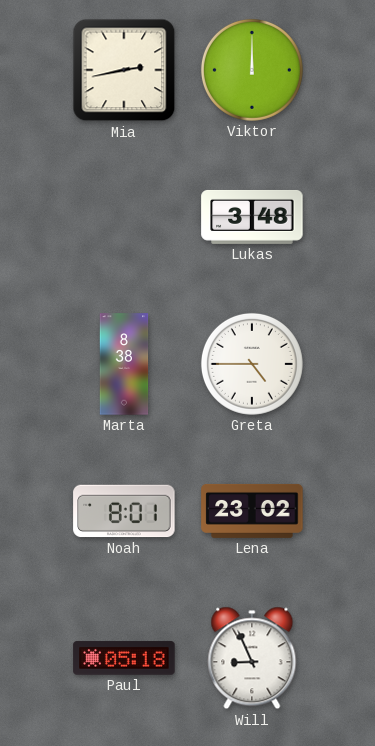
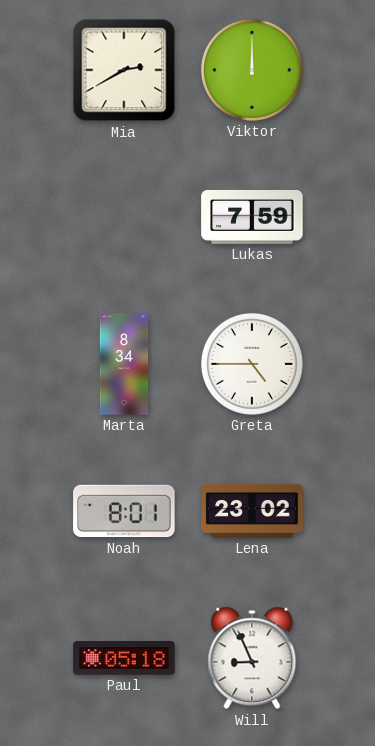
Mia: 2:43 -> 2:40 (124, 70)
Lukas: 3:48 -> 7:59 (252, 217)
Marta: 8:38 -> 8:34 (124, 364)
